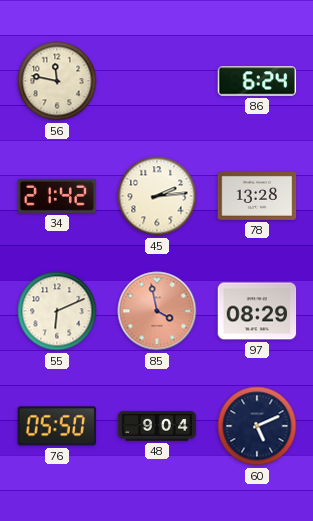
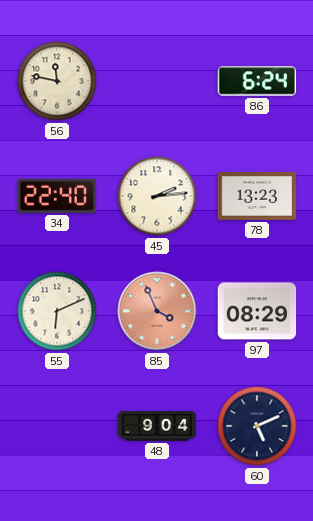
34: 21:42 -> 22:40 (57, 196)
78: 13:28 -> 13:23 (257, 196)
85: 3:58 -> 3:56 (157, 311)
76: 05:50 -> none (56, 426)
